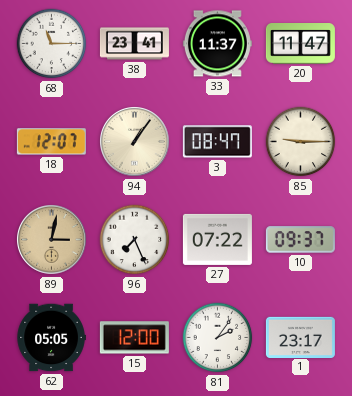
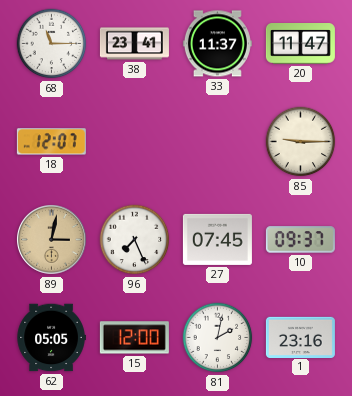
94: 1:06 -> none (135, 142)
3: 08:47 -> none (217, 142)
27: 07:22 -> 07:45 (217, 239)
81: 2:06 -> 2:02 (218, 338)
1: 23:17 -> 23:16 (300, 337)
